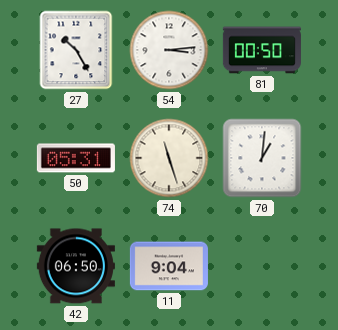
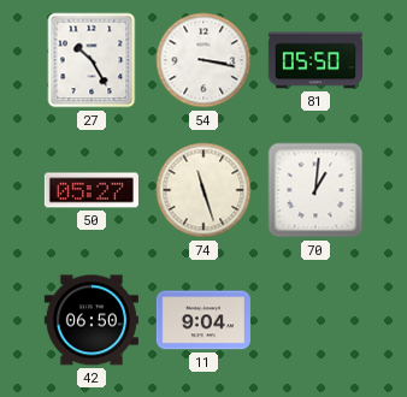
54: 3:14 -> 3:17 (203, 60)
81: 00:50 -> 05:50 (315, 60)
50: 05:31 -> 05:27 (92, 190)
